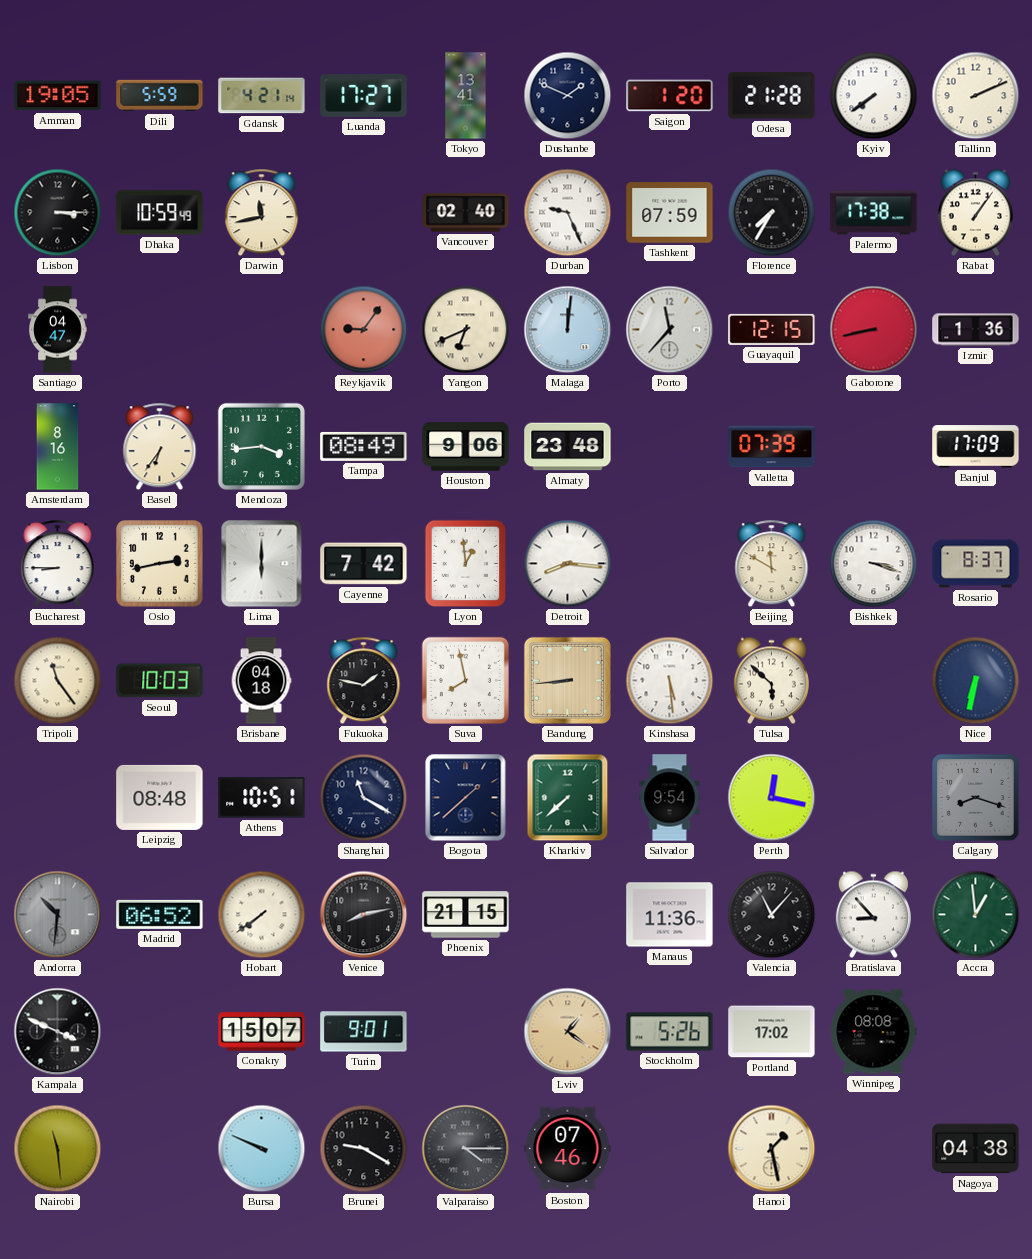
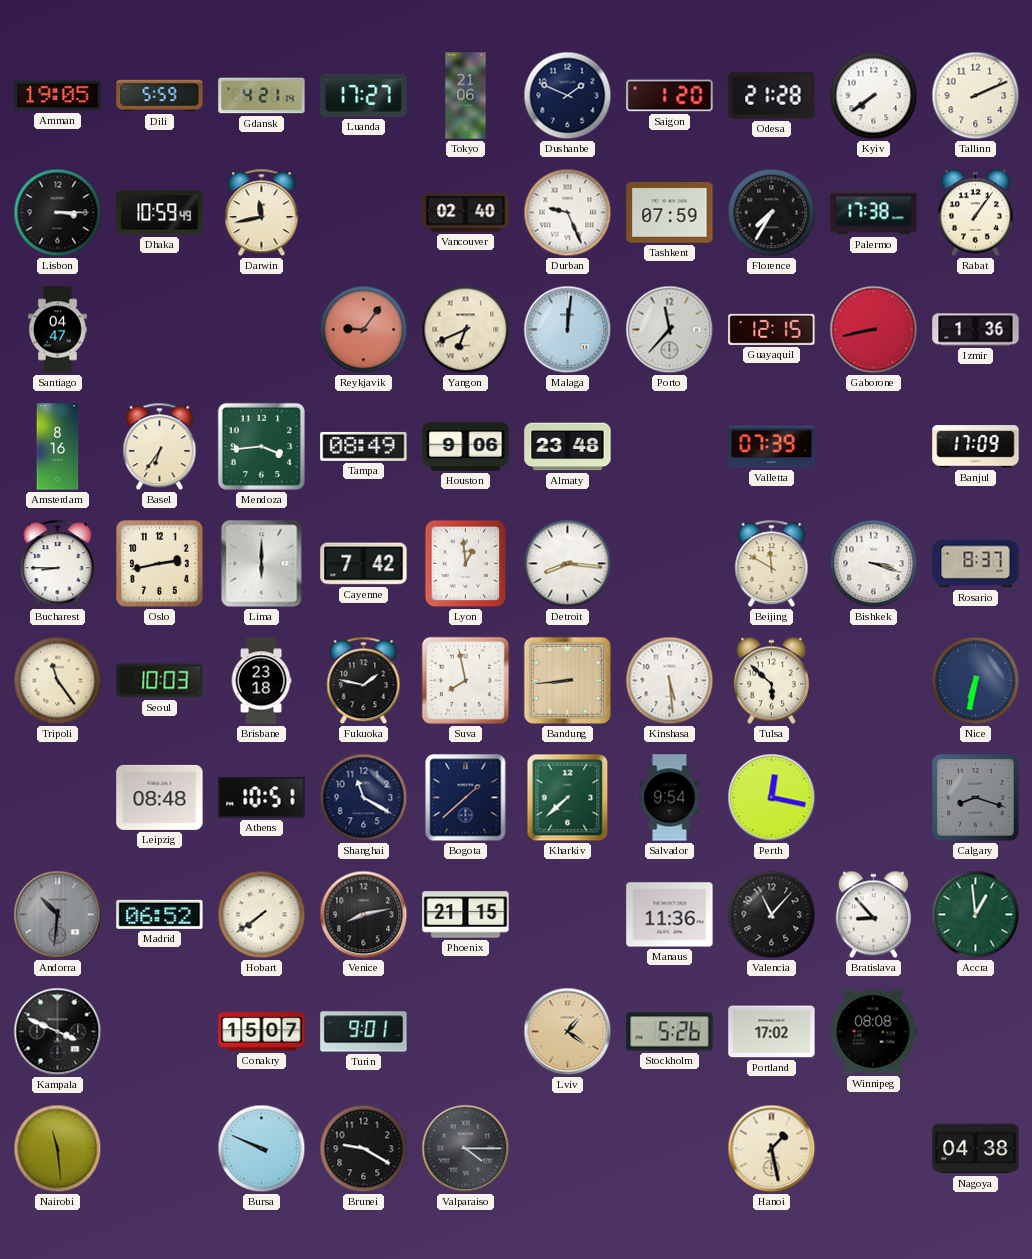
Tokyo: 13:41 -> 21:06 (466, 96)
Brisbane: 04:18 -> 23:18 (261, 681)
Boston: 07:46 -> none (568, 1149)
